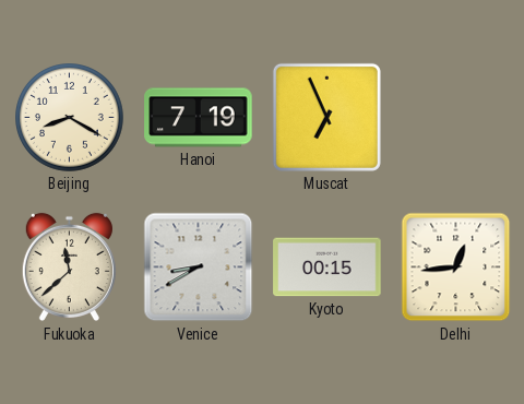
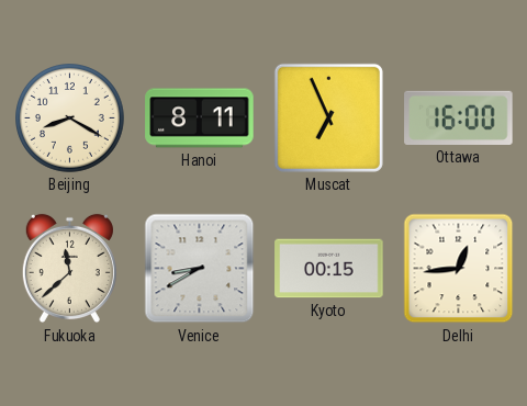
Hanoi: 7:19 -> 8:11 (200, 119)
Ottawa: none -> 16:00 (459, 117)
